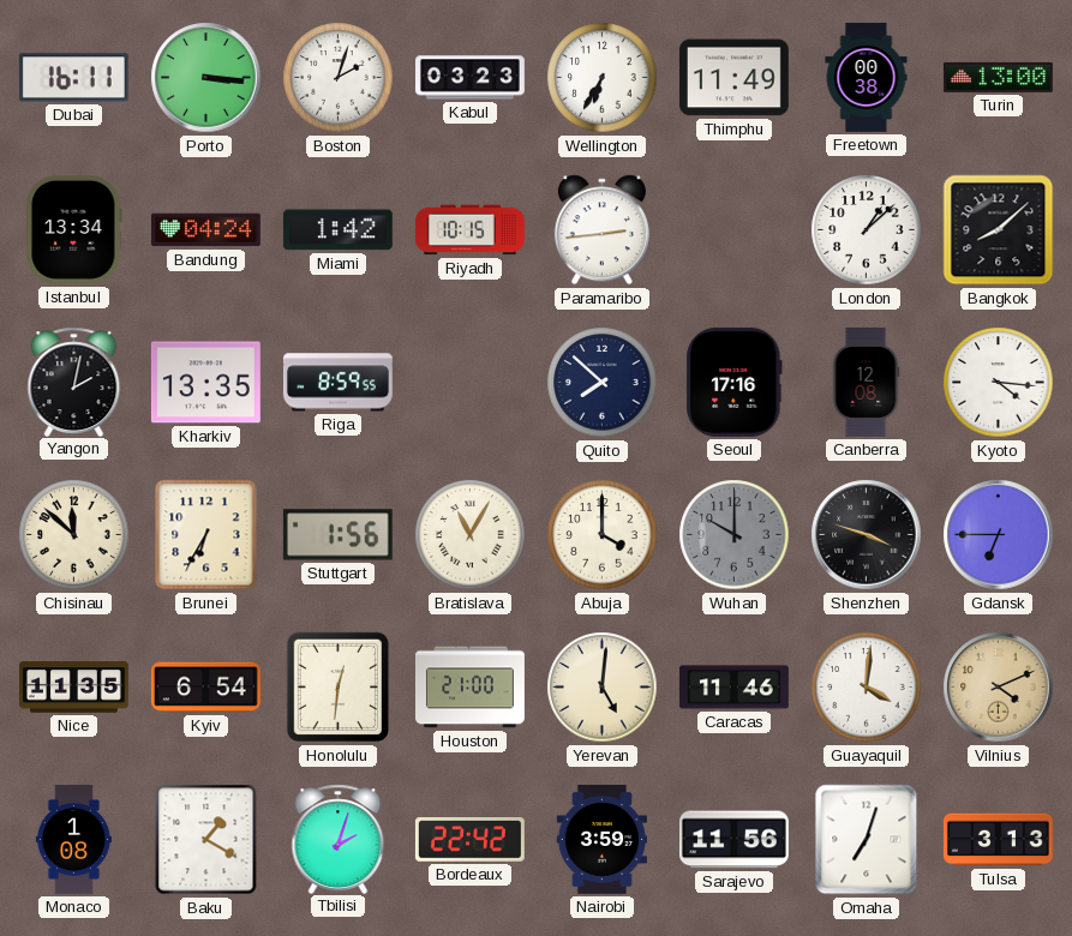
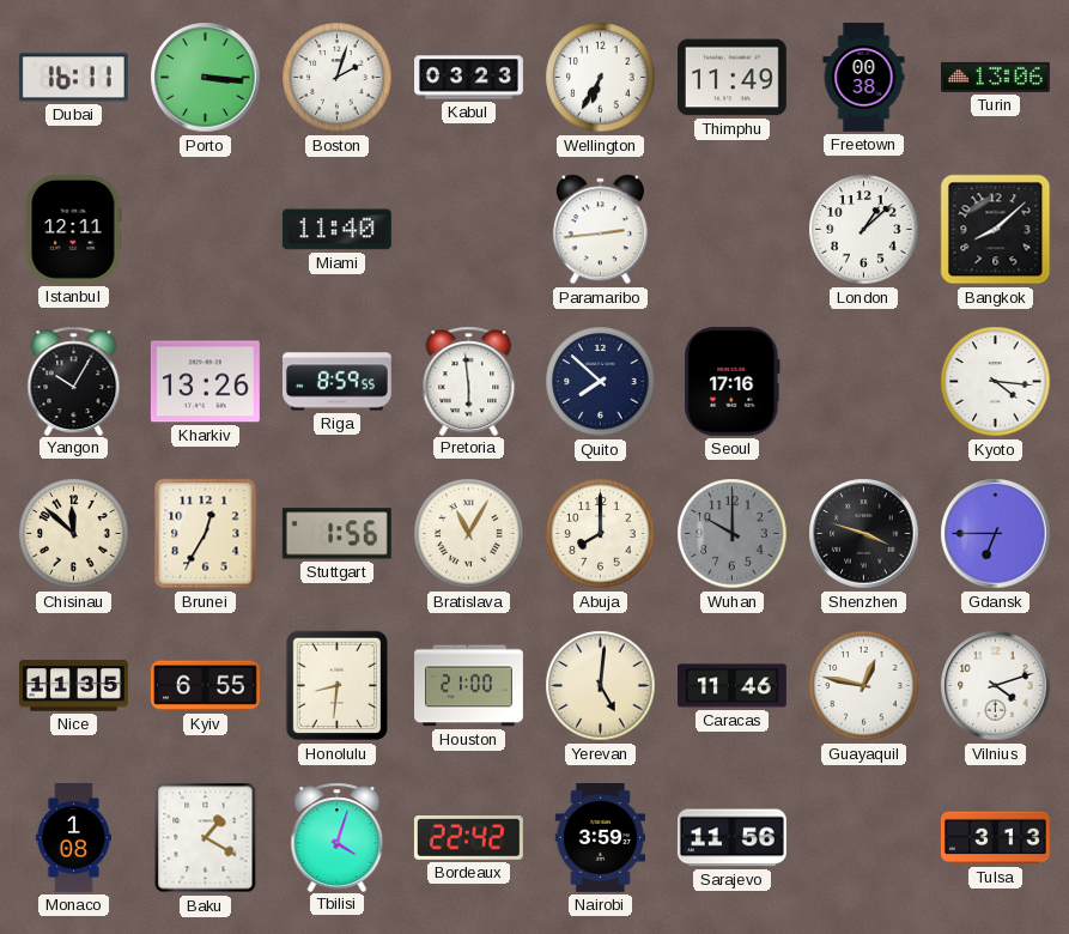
Turin: 13:00 -> 13:06 (995, 77)
Istanbul: 13:34 -> 12:11 (74, 229)
Bandung: 04:24 -> none (205, 230)
Miami: 1:42 -> 11:40 (336, 230)
Riyadh: 10:15 -> none (469, 230)
Yangon: 2:02 -> 10:05 (74, 381)
Kharkiv: 13:35 -> 13:26 (205, 382)
Pretoria: none -> 5:59 (469, 381)
Canberra: 12:08 -> none (866, 382)
Brunei: 6:35 -> 12:35 (206, 534)
Abuja: 4:00 -> 8:00 (601, 534)
Kyiv: 6:54 -> 6:55 (206, 686)
Honolulu: 12:31 -> 8:31 (336, 686)
Guayaquil: 4:01 -> 12:47 (864, 686)
Vilnius: 4:11 -> 4:12 (996, 686)
Vilnius dial: champagne -> white (996, 686)
Tbilisi: 2:03 -> 4:03 (338, 837)
Omaha: 7:03 -> none (867, 840)
